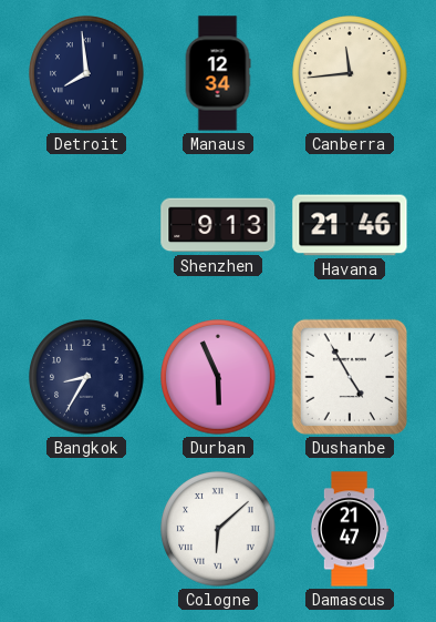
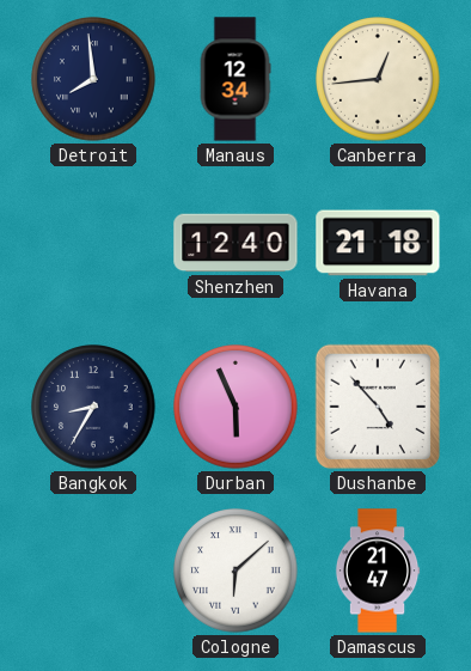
Canberra: 11:44 -> 12:44 (378, 79)
Shenzhen: 9:13 -> 12:40 (235, 243)
Havana: 21:46 -> 21:18 (378, 243)
Dushanbe: 4:55 -> 4:53 (378, 407)
